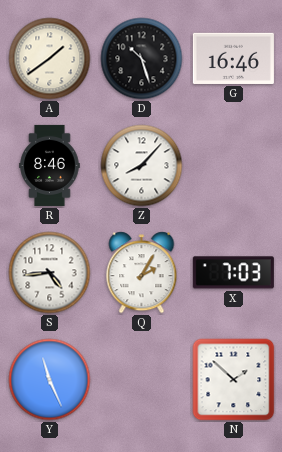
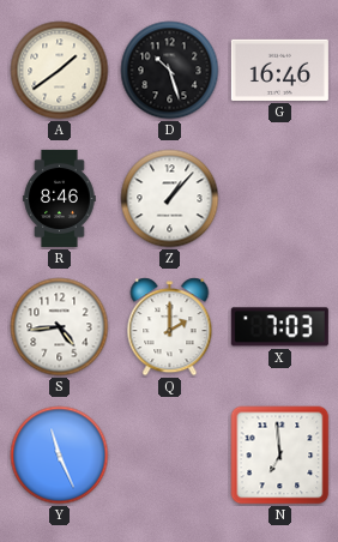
Z: 8:07 -> 1:07 (170, 199)
Q: 2:05 -> 2:00 (170, 327)
N: 1:52 -> 6:59 (280, 456)
